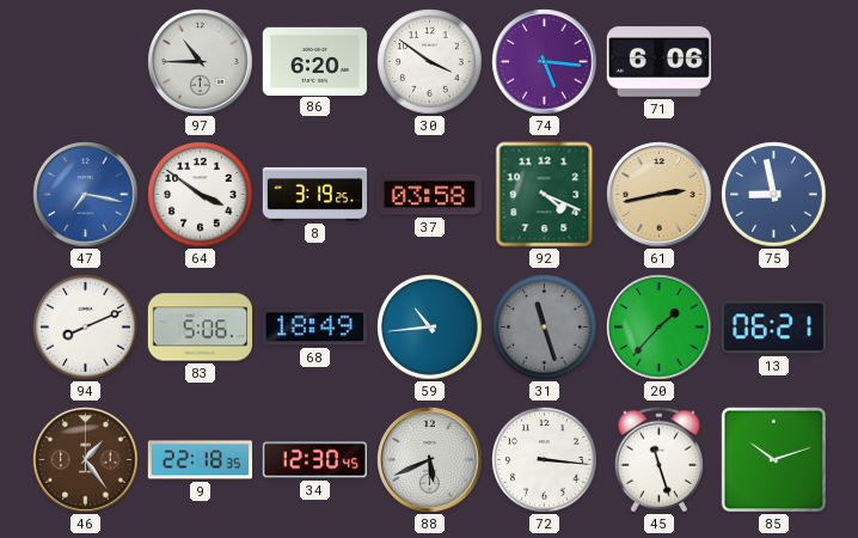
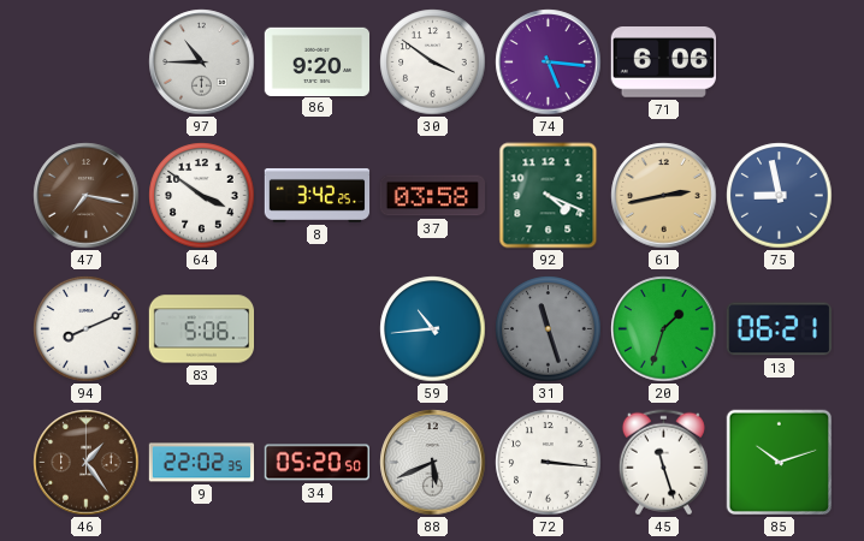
86: 6:20 -> 9:20 (318, 61)
47 dial: blue -> brown (87, 196)
8: 3:19 -> 3:42 (318, 195)
68: 18:49 -> none (314, 328)
20: 1:37 -> 1:33 (664, 329)
9: 22:18 -> 22:02 (202, 463)
34: 12:30 -> 05:20 (316, 463)
